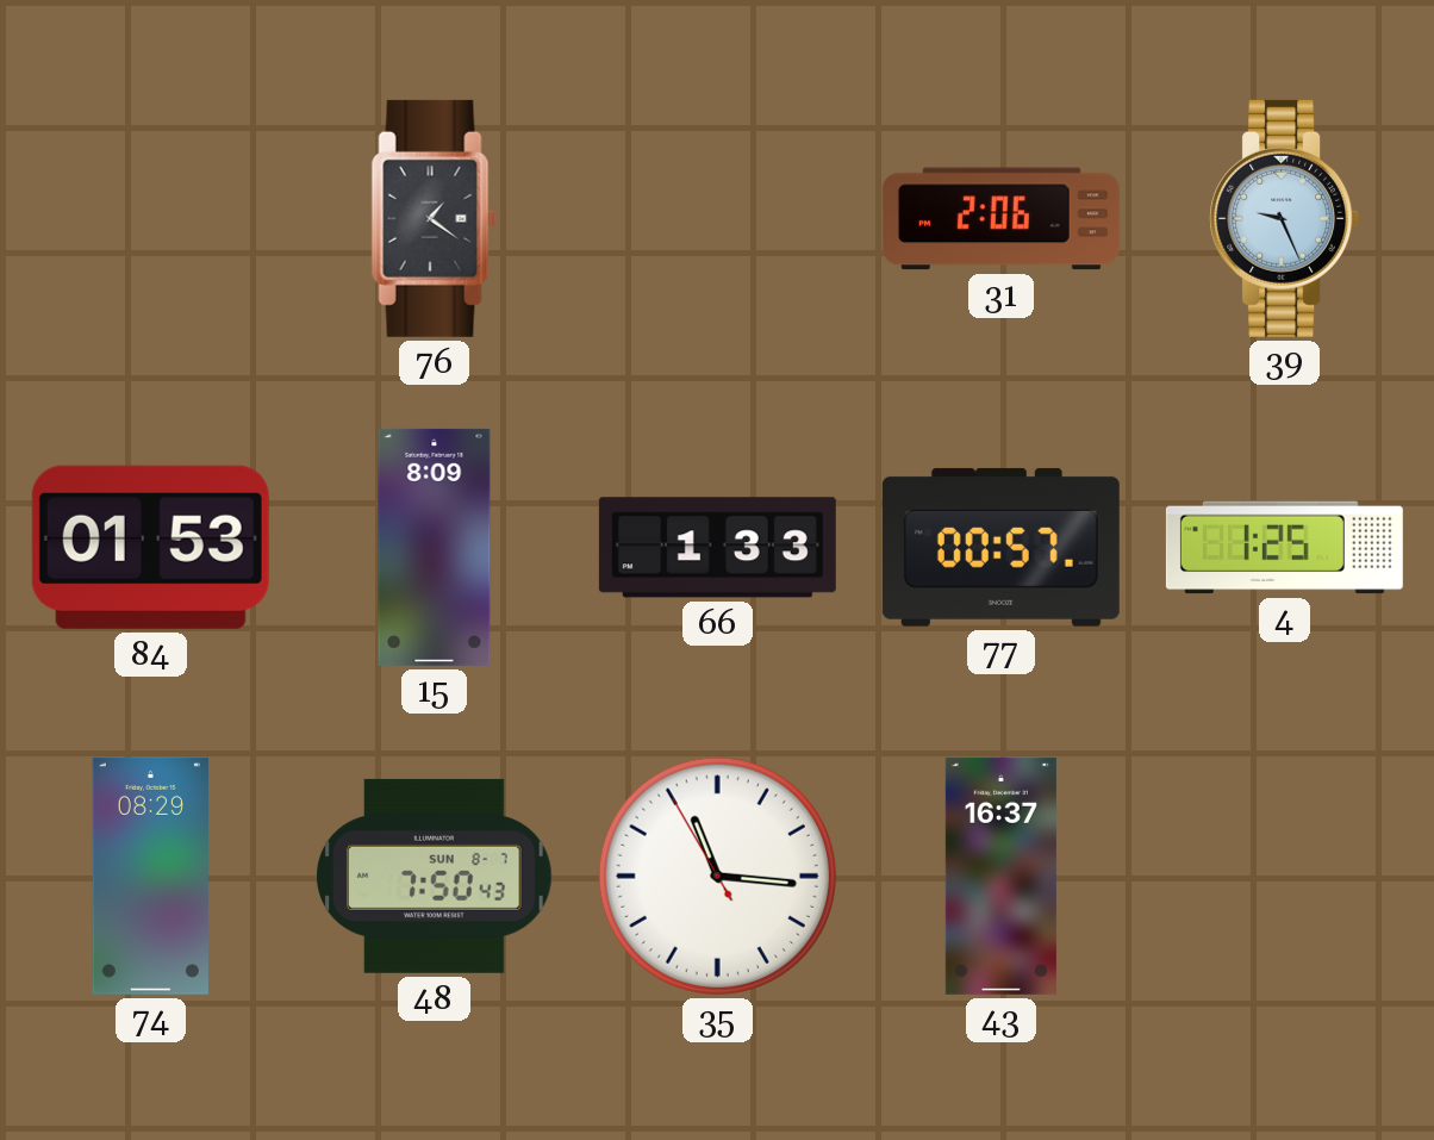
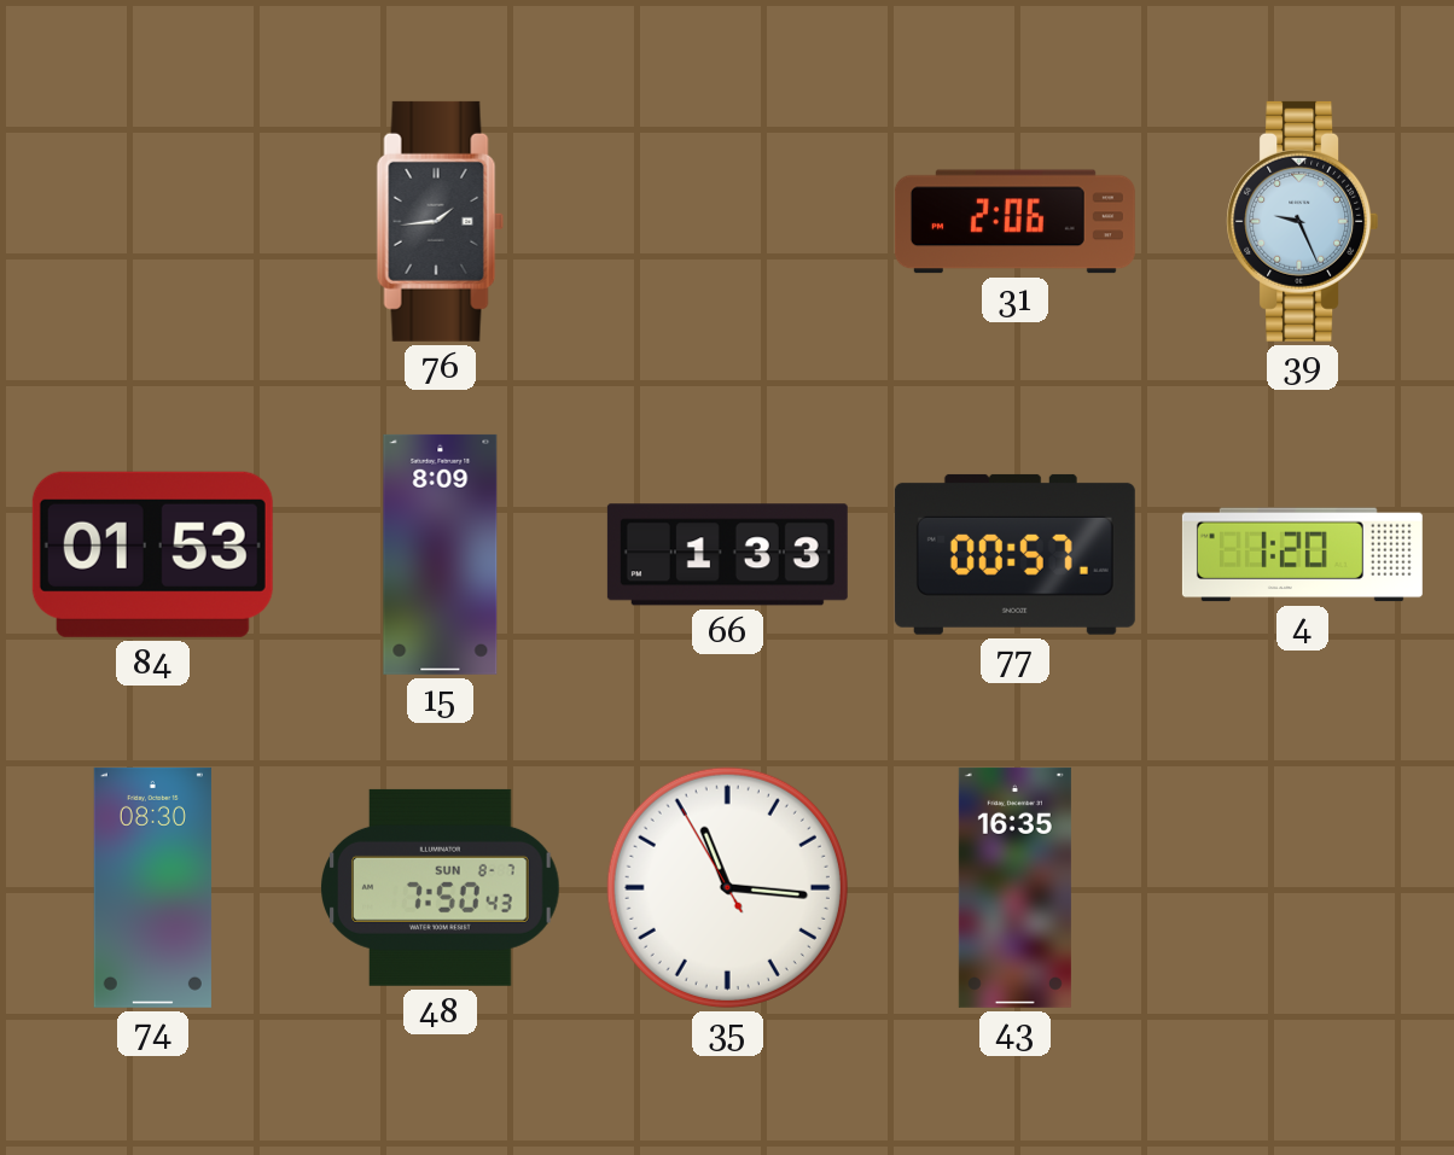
76: 1:21 -> 1:44 (441, 221)
4: 1:25 -> 1:20 (1302, 555)
74: 08:29 -> 08:30 (152, 887)
43: 16:37 -> 16:35 (1014, 887)
